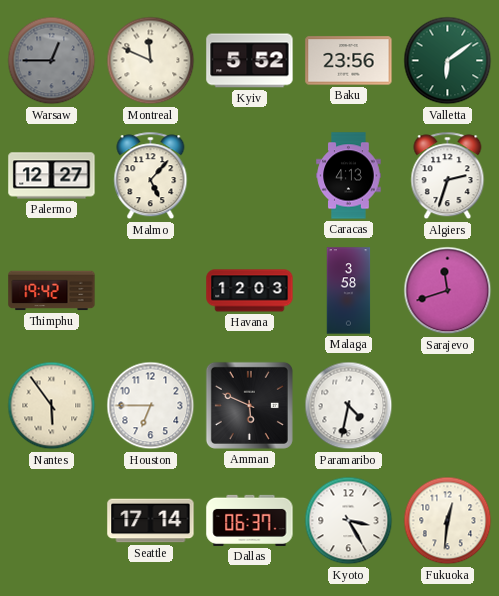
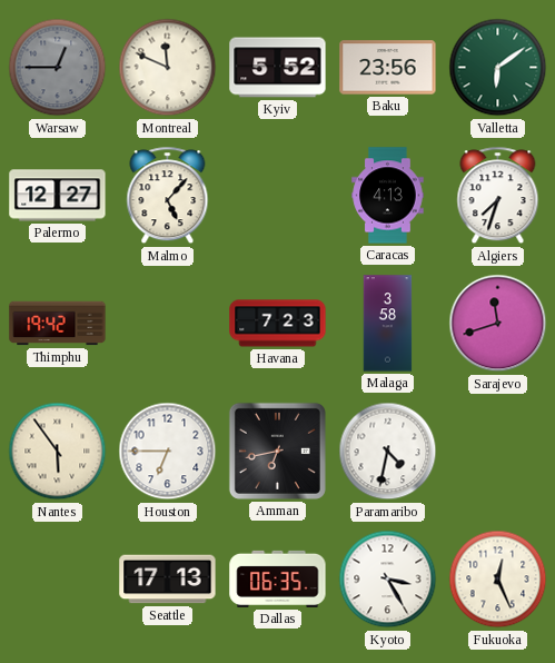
Algiers: 2:33 -> 7:33 (498, 196)
Havana: 12:03 -> 7:23 (278, 324)
Amman: 5:49 -> 6:43 (277, 451)
Seattle: 17:14 -> 17:13 (168, 580)
Dallas: 06:37 -> 06:35 (278, 578)
Fukuoka: 12:31 -> 12:26 (498, 580)
